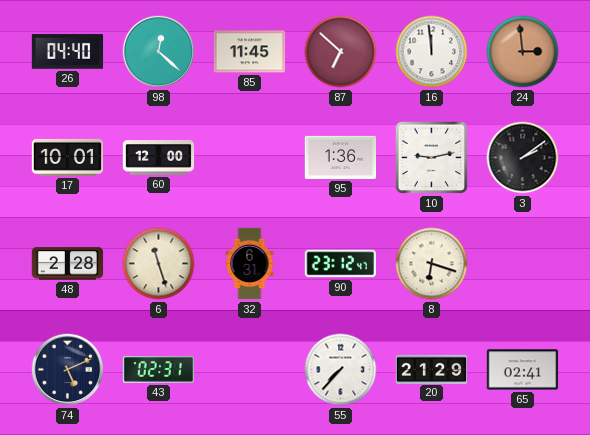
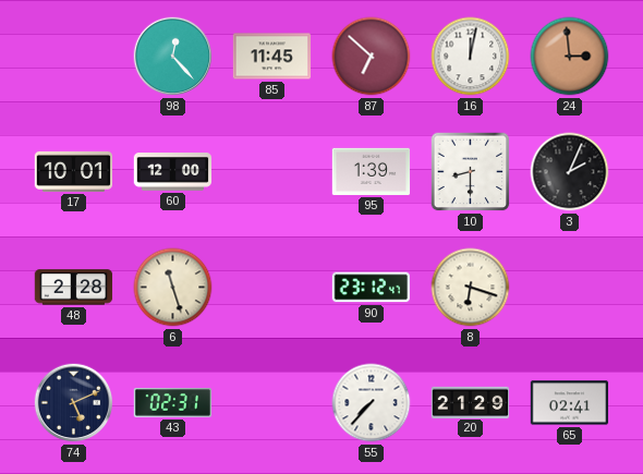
26: 04:40 -> none (68, 52)
98: 12:22 -> 12:23 (173, 57)
16: 11:59 -> 12:02 (471, 57)
95: 1:36 -> 1:39 (372, 171)
10: 9:13 -> 8:30 (471, 172)
3: 2:09 -> 2:04 (570, 172)
32: 6:31 -> none (250, 264)
